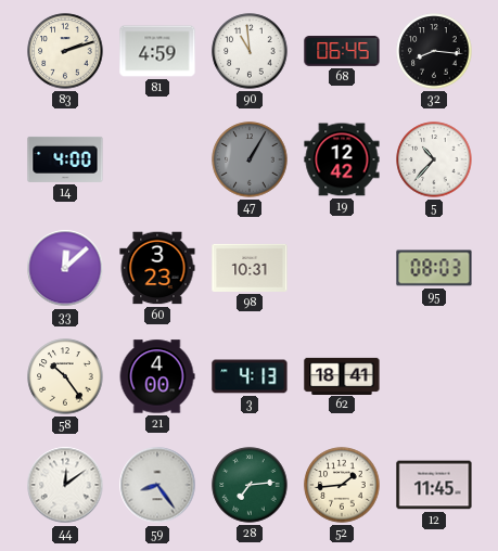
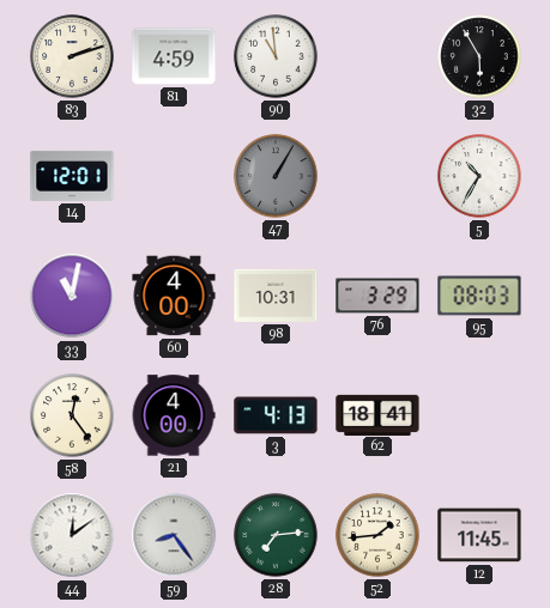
68: 06:45 -> none (342, 51)
32: 8:16 -> 5:55 (479, 56)
14: 4:00 -> 12:01 (72, 176)
19: 12:42 -> none (342, 159)
5: 10:37 -> 10:35 (479, 176)
33: 12:08 -> 11:02 (72, 296)
60: 3:23 -> 4:00 (174, 296)
76: none -> 3:29 (377, 296)
58: 10:24 -> 12:24 (72, 415)
